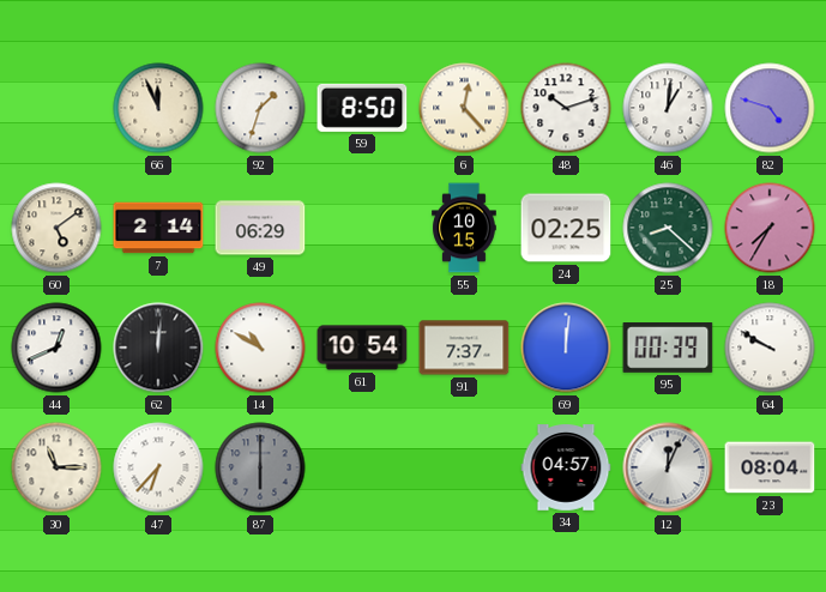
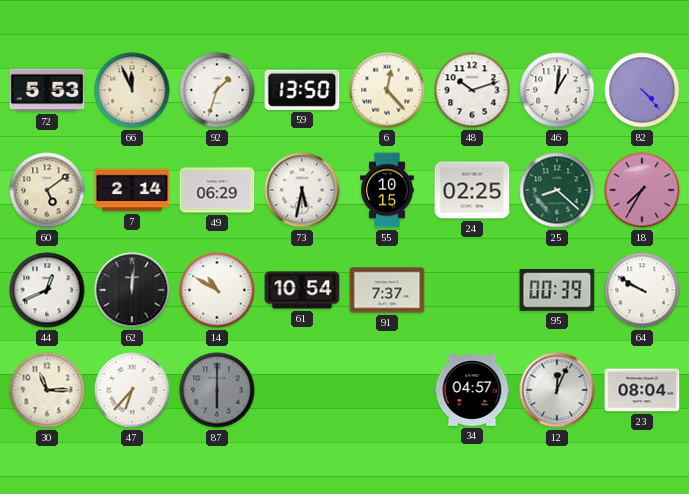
72: none -> 5:53 (47, 90)
59: 8:50 -> 13:50 (302, 90)
82: 4:48 -> 4:23 (642, 90)
73: none -> 5:32 (302, 190)
69: 12:01 -> none (566, 348)
